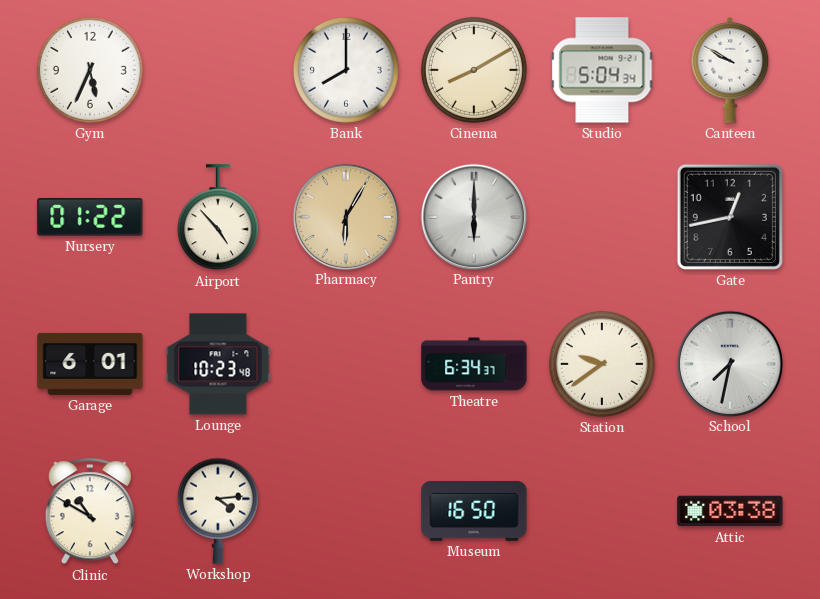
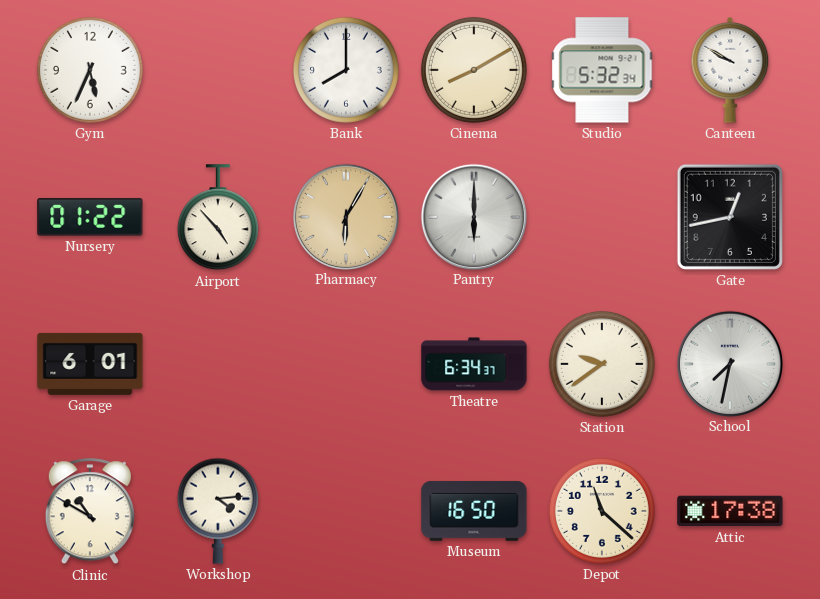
Studio: 5:04 -> 5:32 (602, 70)
Lounge: 10:23 -> none (218, 364)
Depot: none -> 11:22 (602, 511)
Attic: 03:38 -> 17:38 (730, 511)
